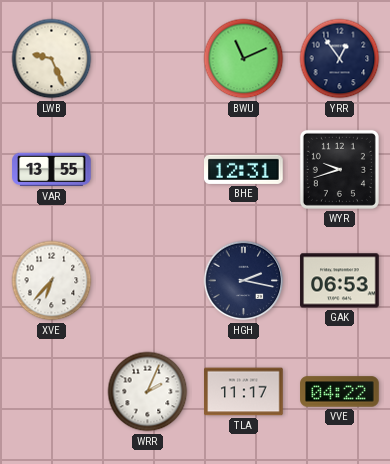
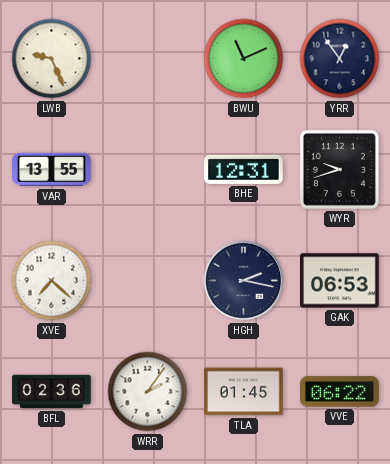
XVE: 6:37 -> 7:22 (52, 281)
BFL: none -> 02:36 (52, 392)
WRR: 2:04 -> 2:06 (148, 392)
TLA: 11:17 -> 01:45 (244, 392)
VVE: 04:22 -> 06:22 (340, 392)
